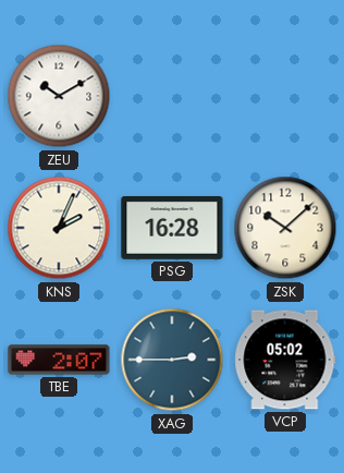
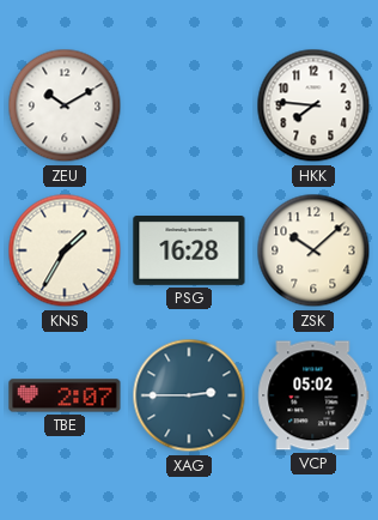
HKK: none -> 7:46 (313, 105)
KNS: 2:04 -> 1:35 (65, 250)
